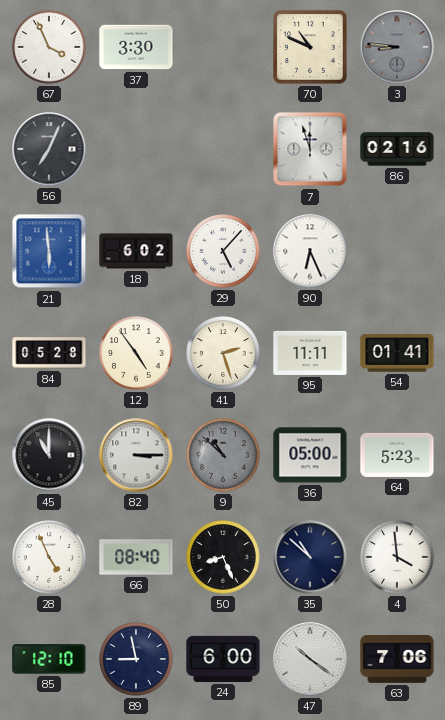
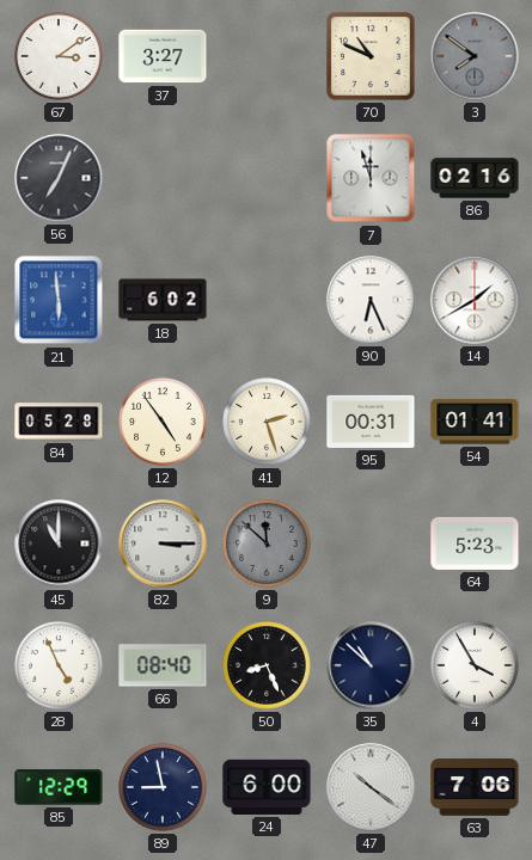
67: 3:56 -> 3:09 (59, 56)
37: 3:30 -> 3:27 (163, 56)
3: 8:46 -> 7:51 (475, 56)
29: 5:07 -> none (223, 251)
14: none -> 1:40 (475, 300)
95: 11:11 -> 00:31 (371, 422)
9: 10:52 -> 11:52 (267, 543)
36: 05:00 -> none (310, 455)
4: 3:59 -> 3:55 (475, 665)
85: 12:10 -> 12:29 (59, 787)
